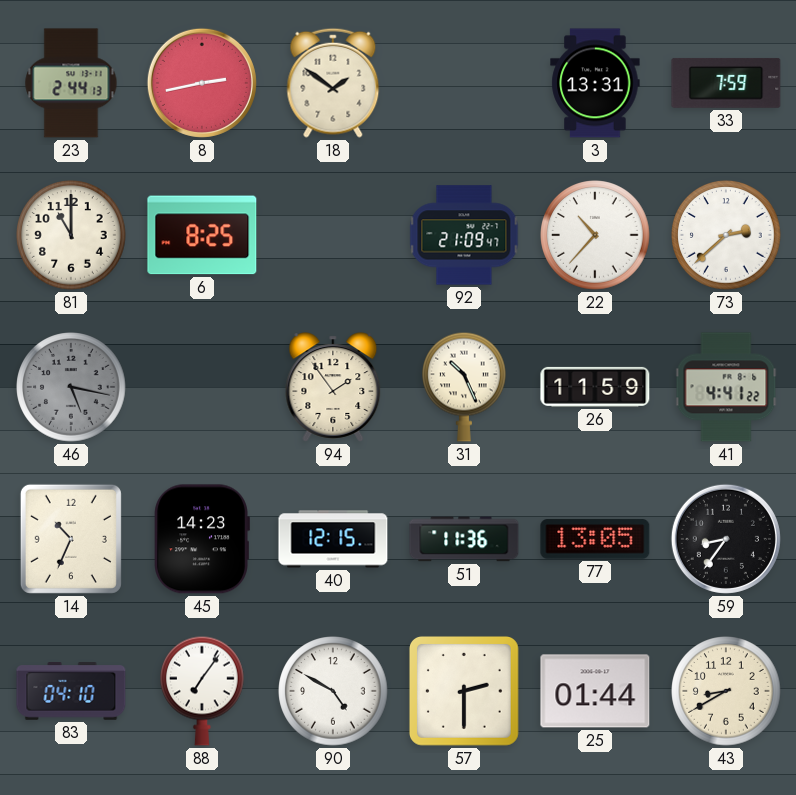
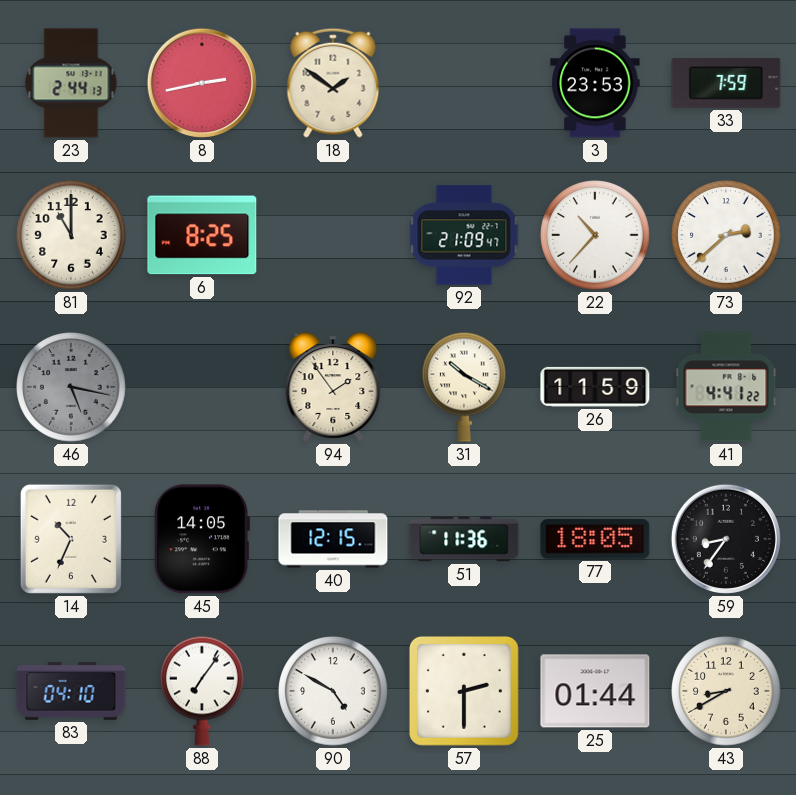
3: 13:31 -> 23:53 (595, 83)
31: 10:26 -> 10:20 (465, 387)
45: 14:23 -> 14:05 (202, 539)
77: 13:05 -> 18:05 (595, 539)
